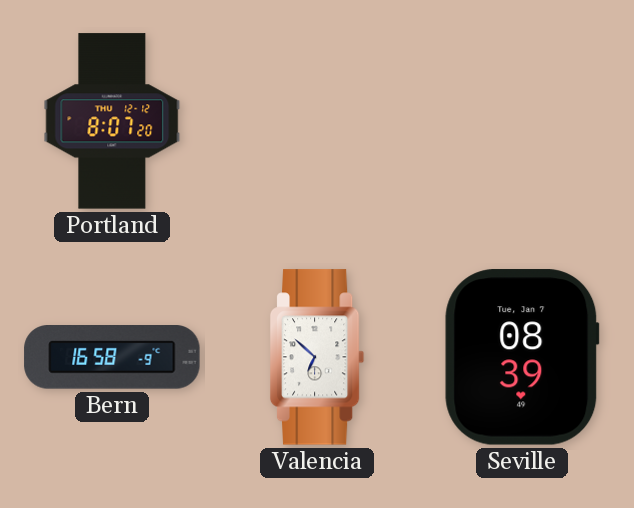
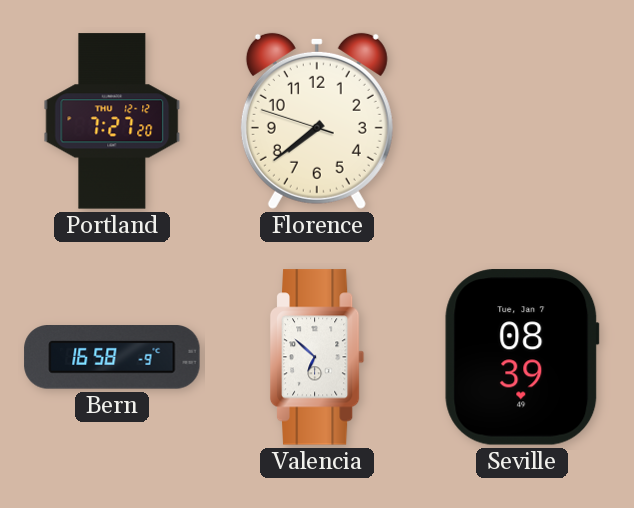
Portland: 8:07 -> 7:27 (112, 121)
Florence: none -> 7:38 (317, 121)
